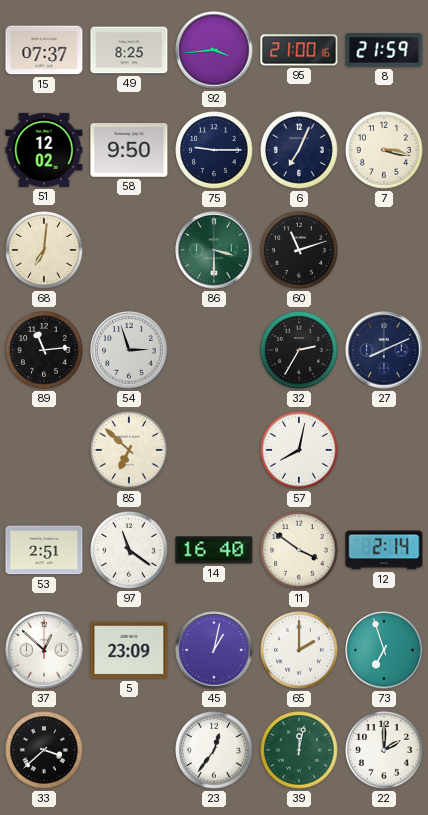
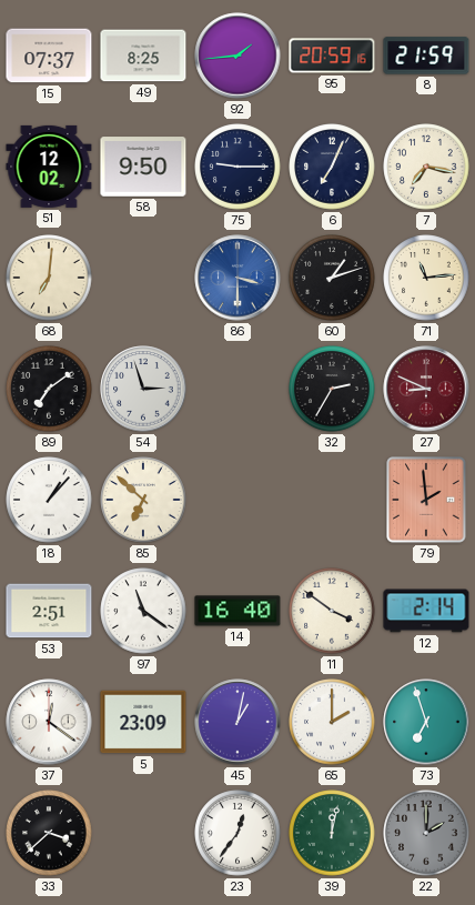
92: 3:44 -> 1:44 (238, 56)
95: 21:00 -> 20:59 (332, 56)
7: 3:17 -> 7:17 (426, 167)
86 dial: green -> blue (238, 278)
60: 11:12 -> 1:12 (332, 278)
71: none -> 11:14 (426, 278)
89: 11:14 -> 7:09 (49, 389)
27: 8:11 -> 8:49 (426, 389)
27 dial: navy -> burgundy (426, 389)
18: none -> 1:07 (49, 500)
57: 8:02 -> none (299, 450)
79: none -> 1:59 (426, 500)
37: 12:52 -> 12:21 (49, 722)
22 dial: white -> grey (426, 833)
